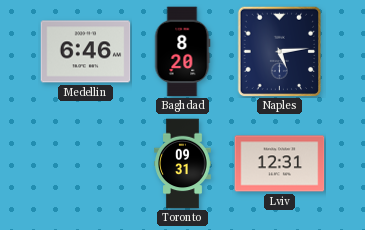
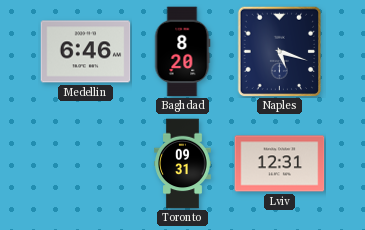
Naples: 5:14 -> 5:18 (280, 51)
